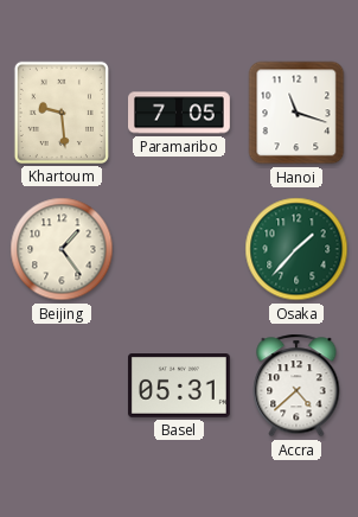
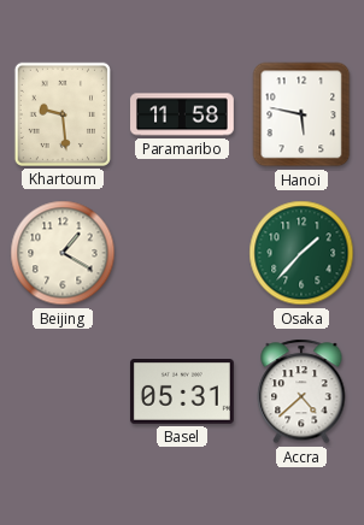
Paramaribo: 7:05 -> 11:58 (183, 114)
Hanoi: 11:18 -> 5:47 (301, 114)
Beijing: 1:24 -> 1:20 (63, 253)
